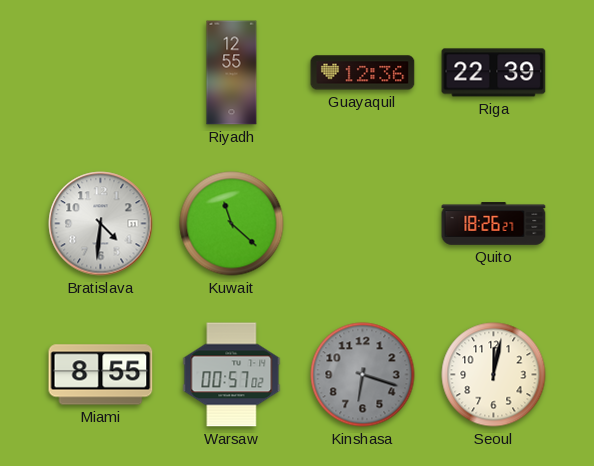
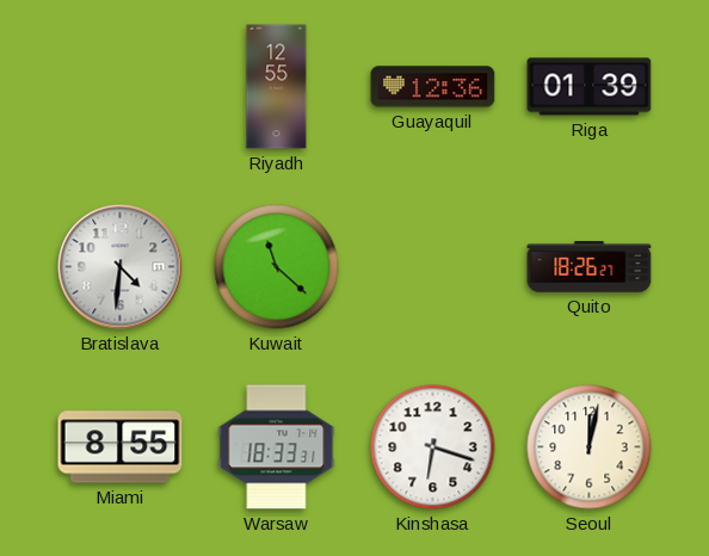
Riga: 22:39 -> 01:39 (590, 87)
Warsaw: 00:57 -> 18:33 (277, 447)
Kinshasa dial: grey -> white (433, 447)
